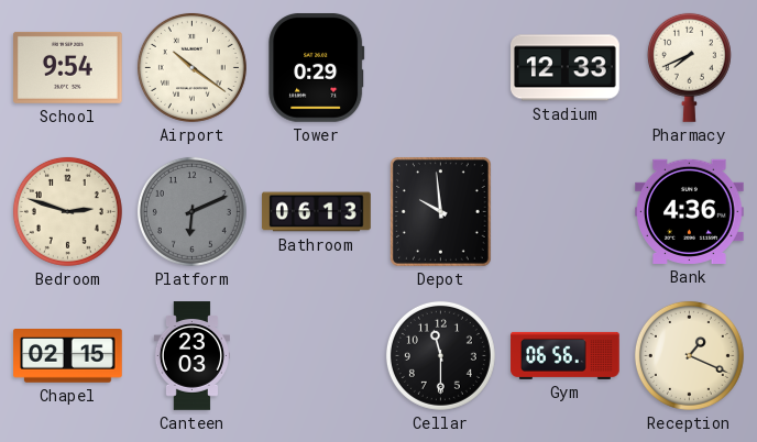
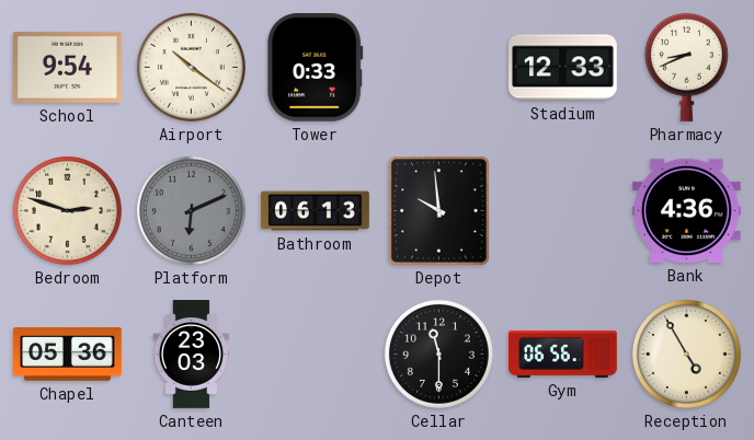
Tower: 0:29 -> 0:33 (316, 67)
Pharmacy: 7:41 -> 8:41 (686, 67)
Chapel: 02:15 -> 05:36 (68, 355)
Reception: 1:19 -> 4:55 (686, 354)
